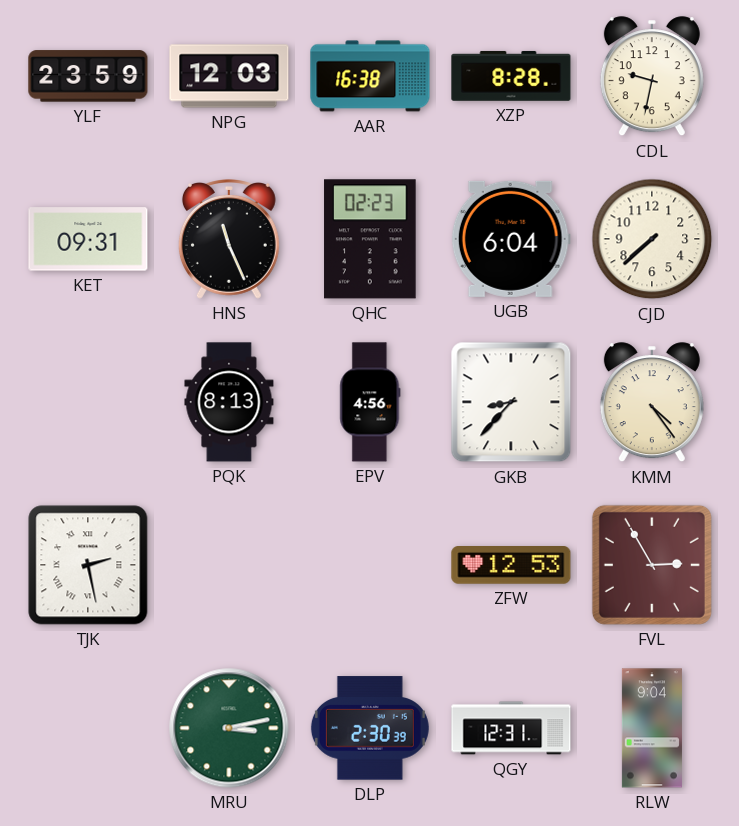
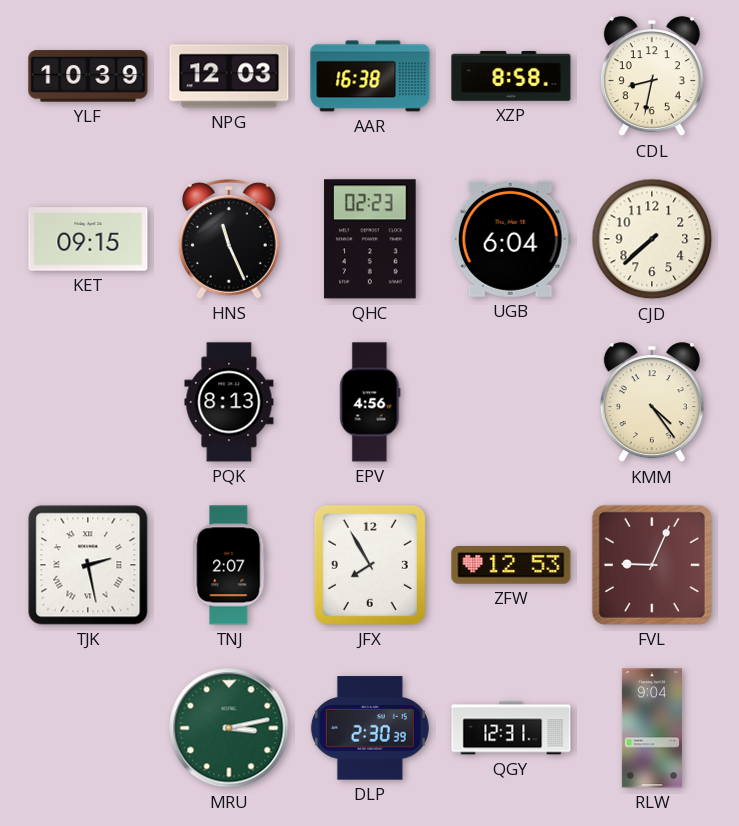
YLF: 23:59 -> 10:39 (88, 76)
XZP: 8:28 -> 8:58 (511, 76)
CDL: 9:32 -> 8:32 (652, 77)
KET: 09:31 -> 09:15 (88, 239)
GKB: 8:37 -> none (511, 402)
TNJ: none -> 2:07 (229, 565)
JFX: none -> 7:55 (370, 565)
FVL: 2:55 -> 9:04 (652, 565)
